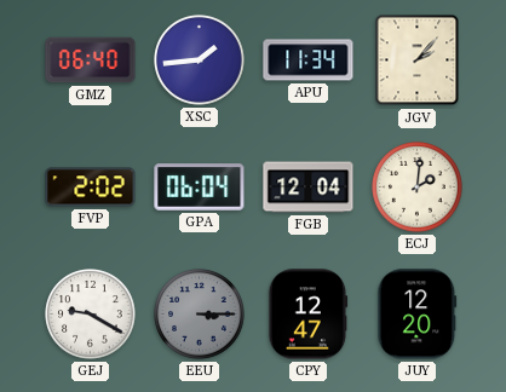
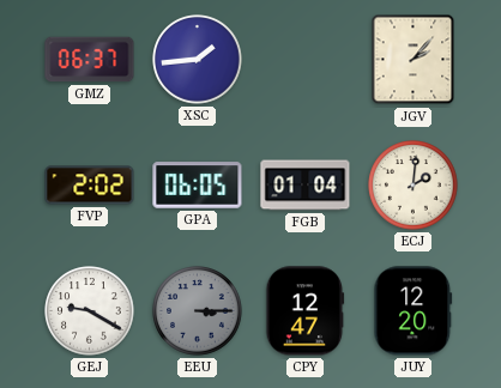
GMZ: 06:40 -> 06:37 (90, 60)
APU: 11:34 -> none (309, 60)
GPA: 06:04 -> 06:05 (198, 186)
FGB: 12:04 -> 01:04 (306, 186)
